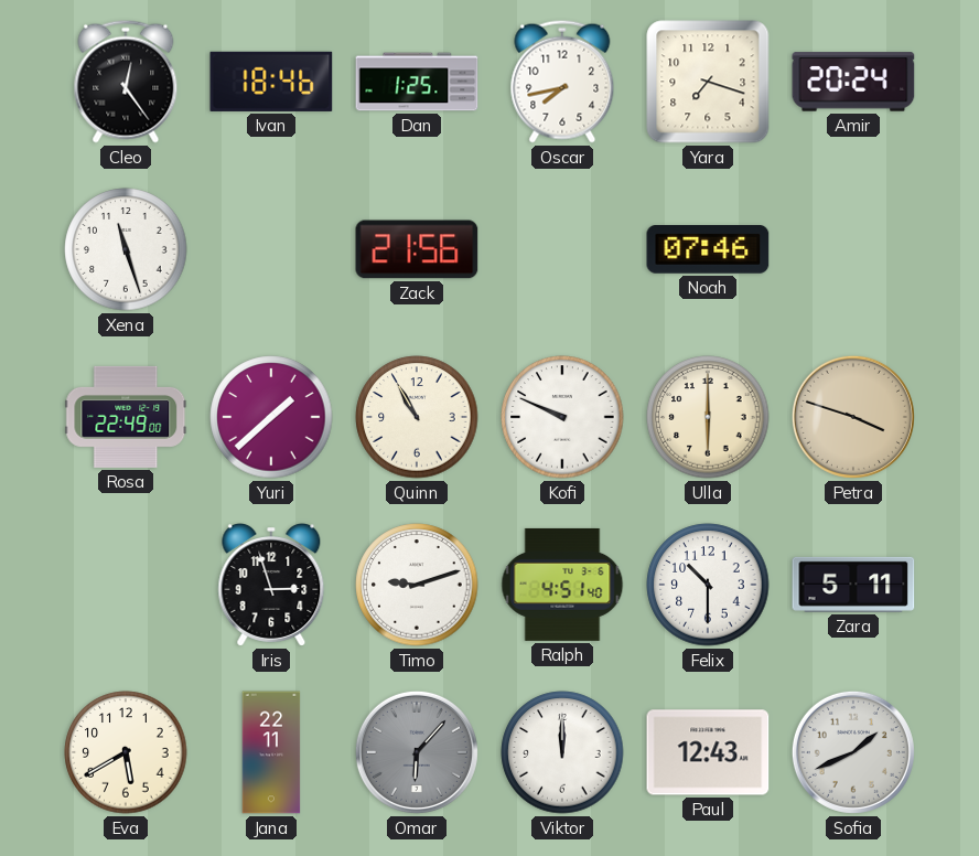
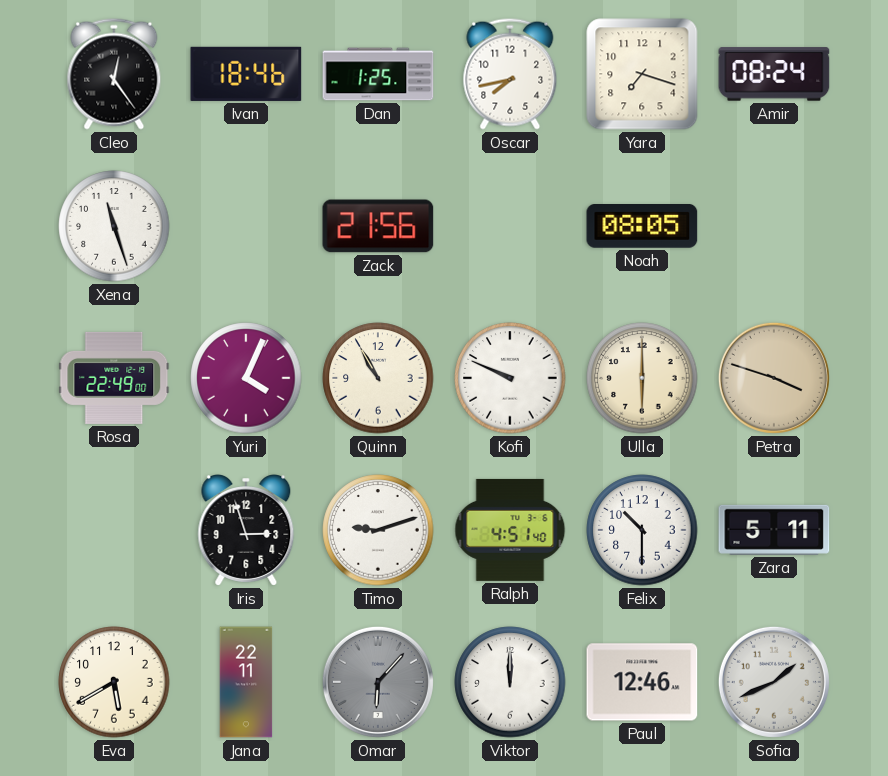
Amir: 20:24 -> 08:24 (774, 74)
Noah: 07:46 -> 08:05 (642, 227)
Yuri: 1:38 -> 4:04 (246, 378)
Paul: 12:43 -> 12:46 (642, 682)
